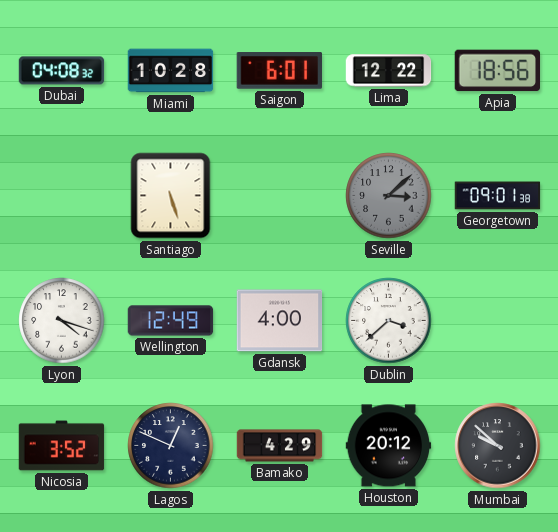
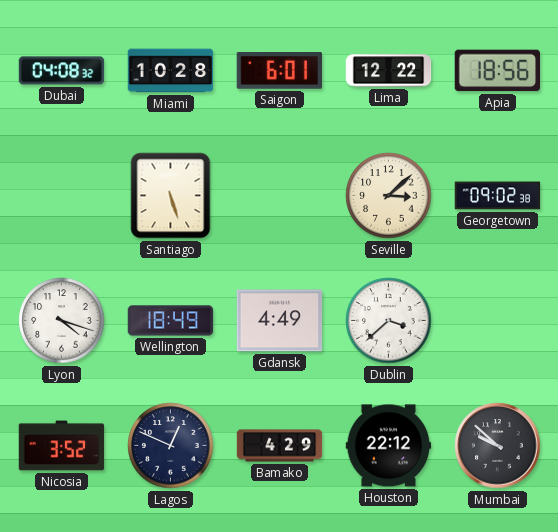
Seville dial: grey -> cream (389, 196)
Georgetown: 09:01 -> 09:02 (498, 196)
Wellington: 12:49 -> 18:49 (171, 321)
Gdansk: 4:00 -> 4:49 (280, 321)
Houston: 20:12 -> 22:12 (389, 446)
